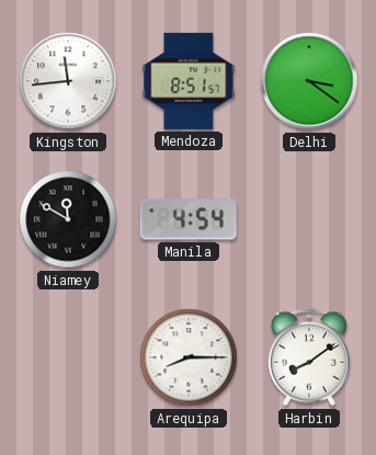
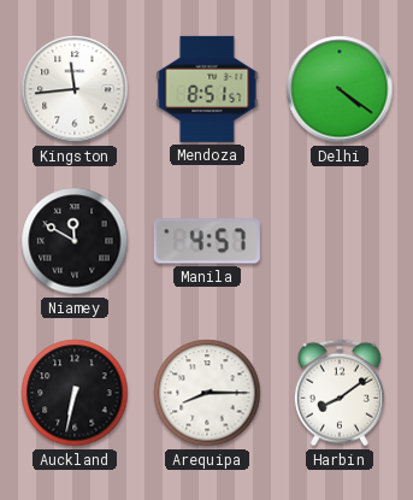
Delhi: 3:21 -> 4:21 (340, 89)
Manila: 4:54 -> 4:57 (207, 241)
Auckland: none -> 6:32 (75, 393)
